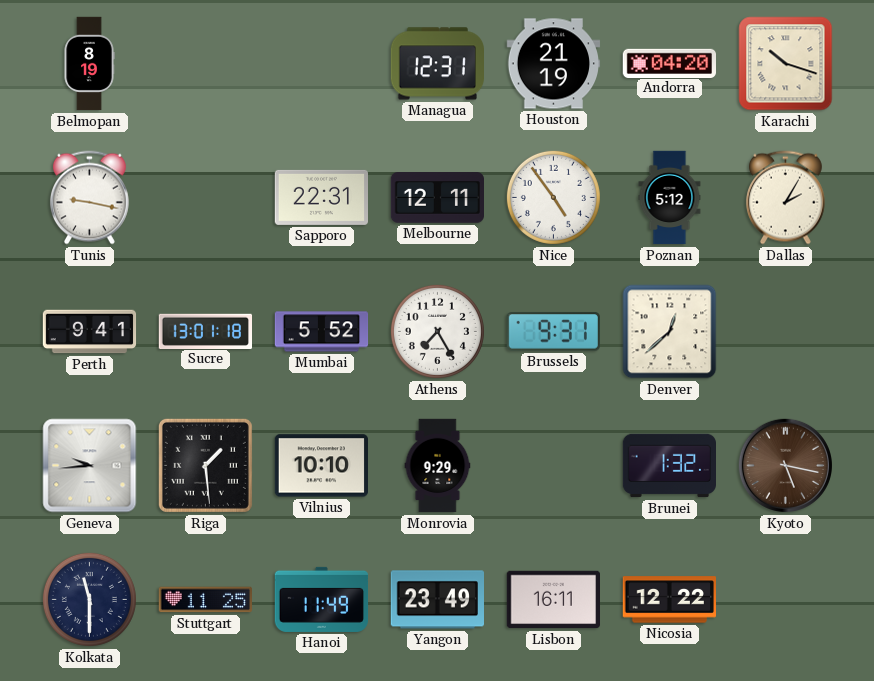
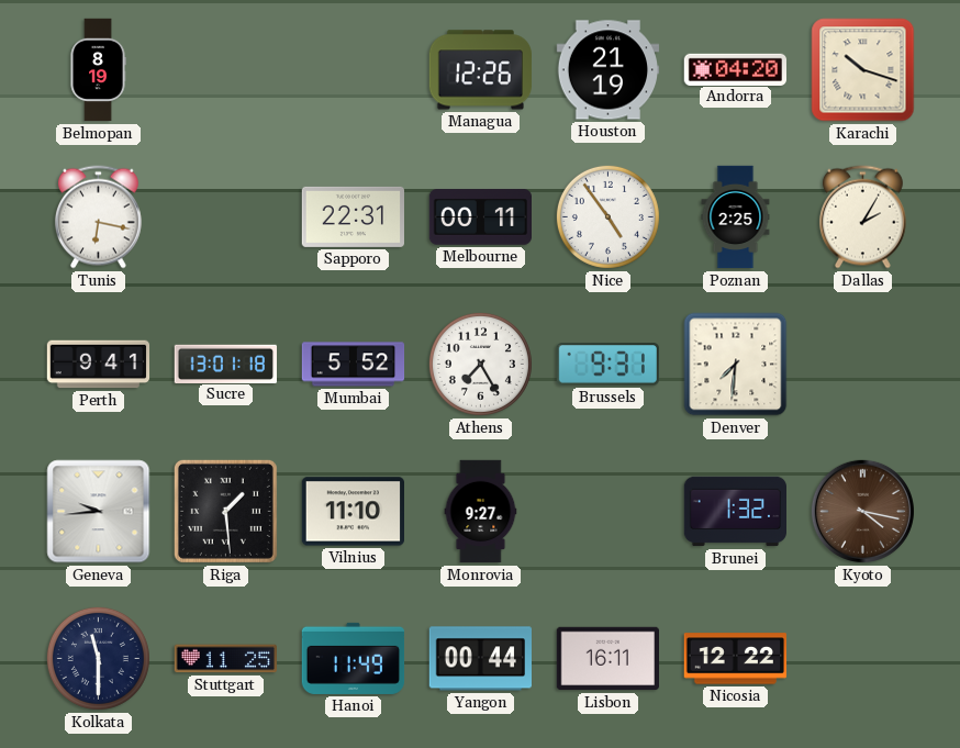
Managua: 12:31 -> 12:26 (480, 70)
Tunis: 9:17 -> 6:17 (98, 217)
Melbourne: 12:11 -> 00:11 (480, 217)
Poznan: 5:12 -> 2:25 (736, 217)
Denver: 12:38 -> 7:31 (736, 365)
Vilnius: 10:10 -> 11:10 (353, 512)
Monrovia: 9:29 -> 9:27 (481, 512)
Kyoto: 5:17 -> 4:17 (862, 511)
Yangon: 23:49 -> 00:44 (480, 659)
